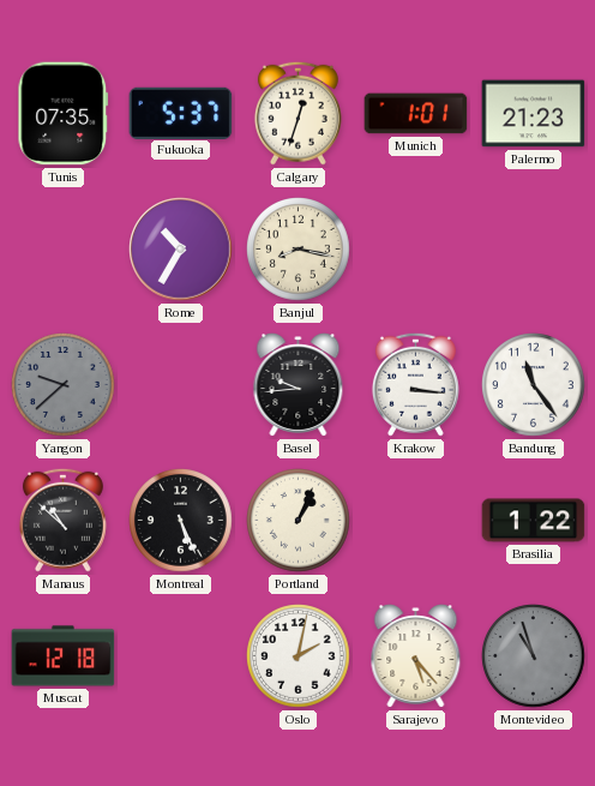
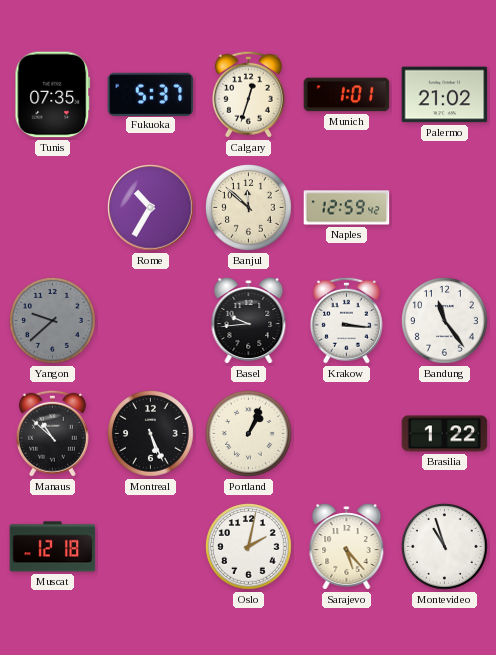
Palermo: 21:23 -> 21:02 (445, 95)
Banjul: 8:17 -> 11:52 (249, 208)
Naples: none -> 12:59 (347, 208)
Montevideo dial: grey -> white (445, 547)
